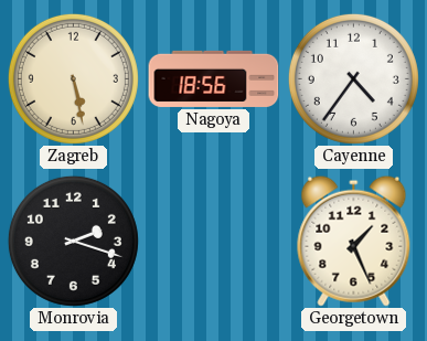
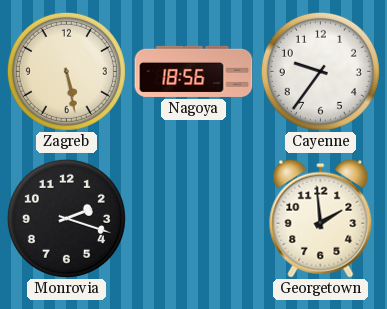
Cayenne: 4:36 -> 9:36 (320, 71)
Georgetown: 1:26 -> 1:59 (321, 218)
